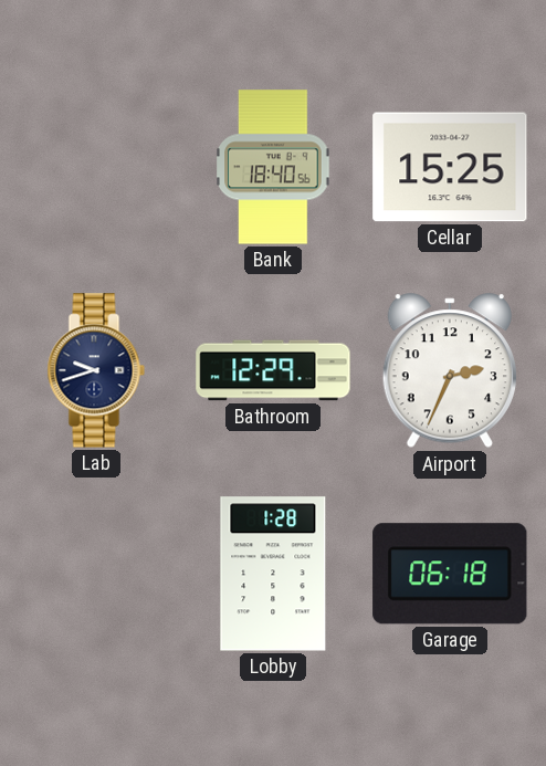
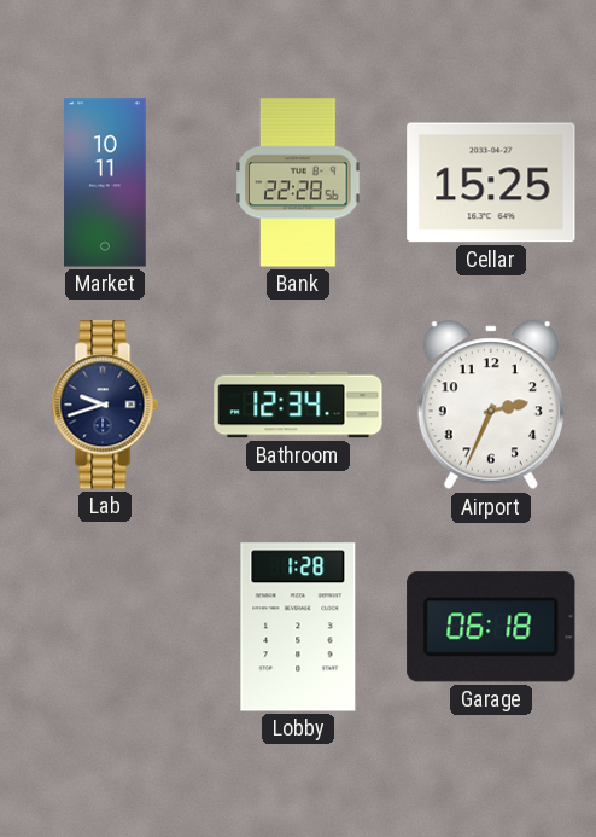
Market: none -> 10:11 (106, 182)
Bank: 18:40 -> 22:28 (298, 182)
Bathroom: 12:29 -> 12:34 (298, 405)
